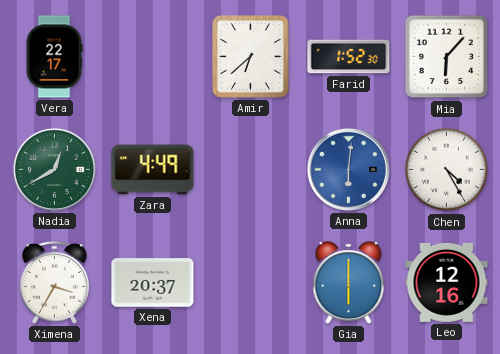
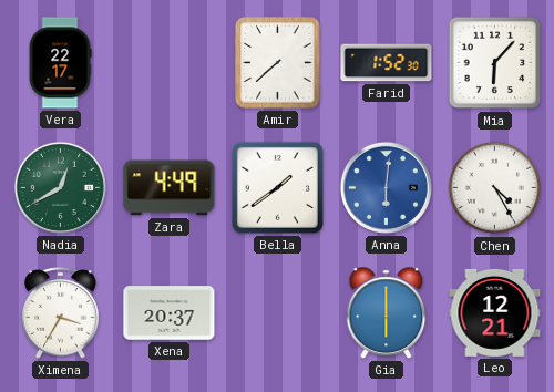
Amir: 6:38 -> 7:38 (278, 63)
Bella: none -> 1:39 (277, 187)
Leo: 12:16 -> 12:21 (495, 312)
